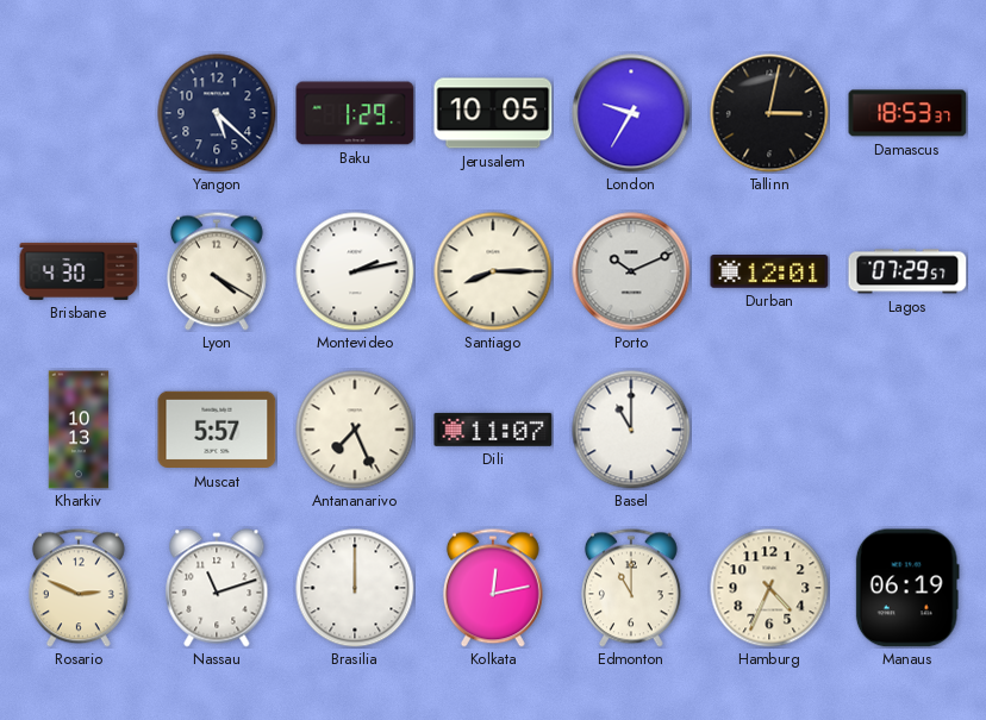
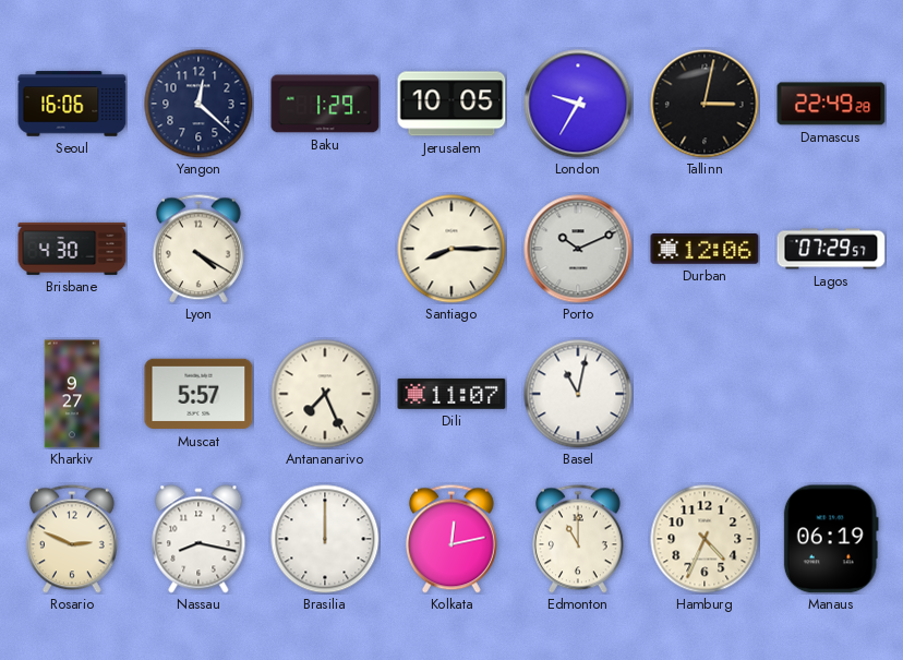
Seoul: none -> 16:06 (72, 104)
Yangon: 5:22 -> 12:22 (198, 104)
Damascus: 18:53 -> 22:49 (831, 104)
Montevideo: 2:13 -> none (355, 271)
Durban: 12:01 -> 12:06 (705, 250)
Kharkiv: 10:13 -> 9:27 (72, 394)
Basel: 11:00 -> 11:02 (578, 394)
Nassau: 11:12 -> 8:17 (198, 539)
